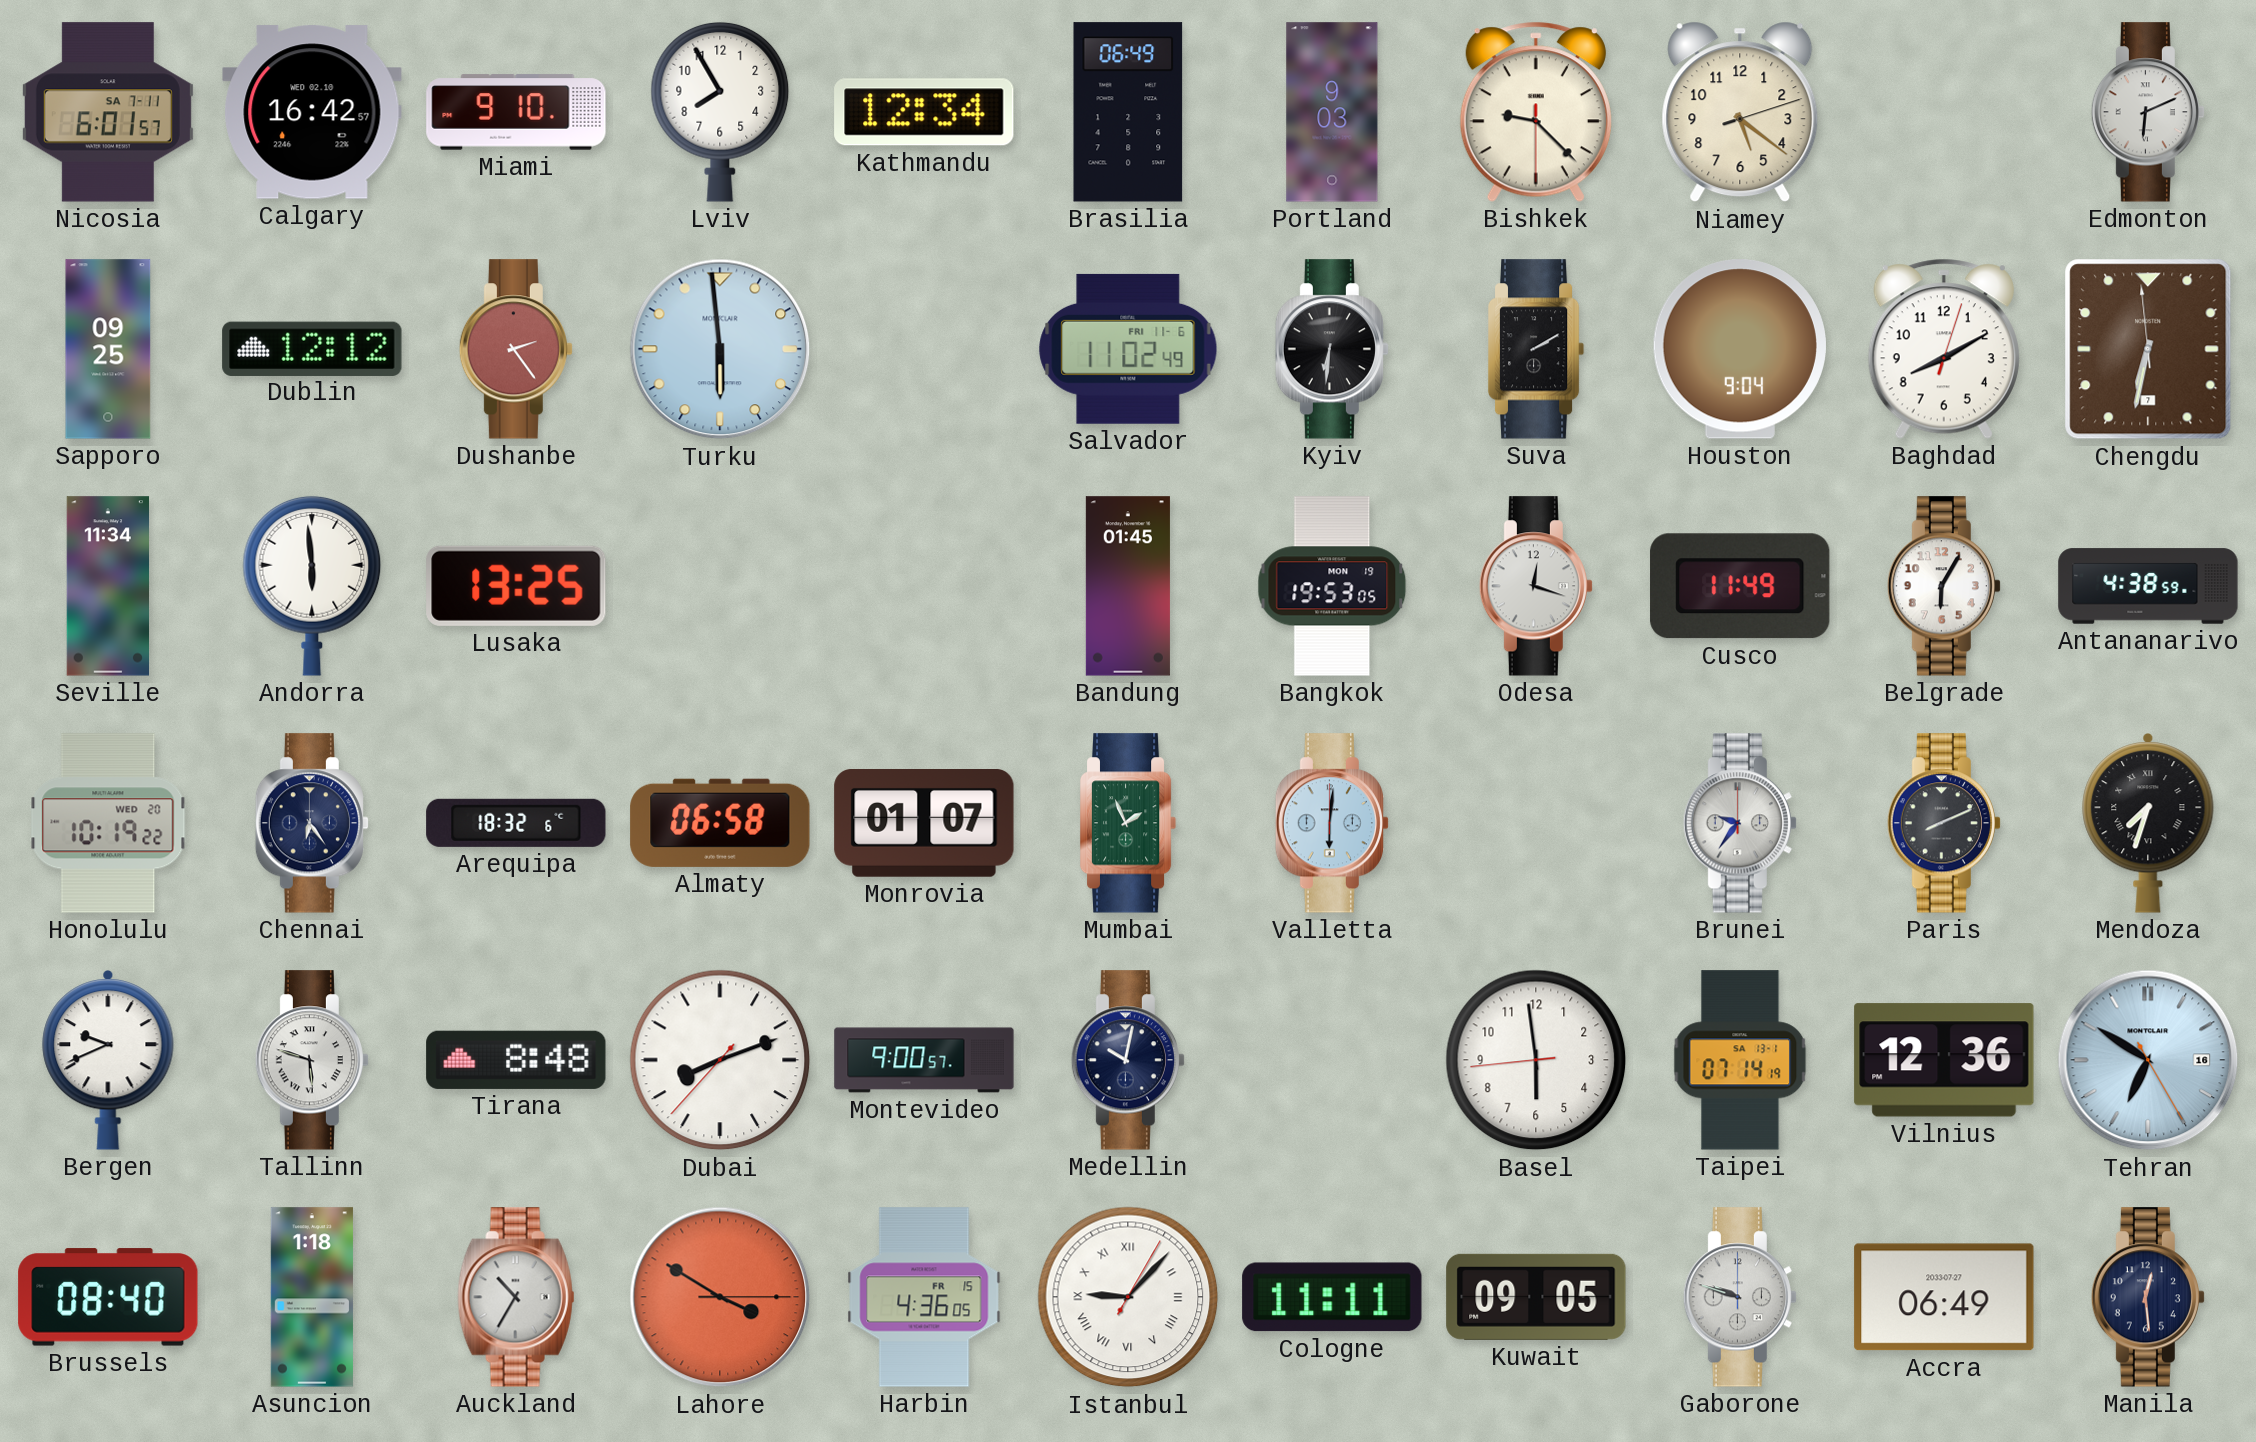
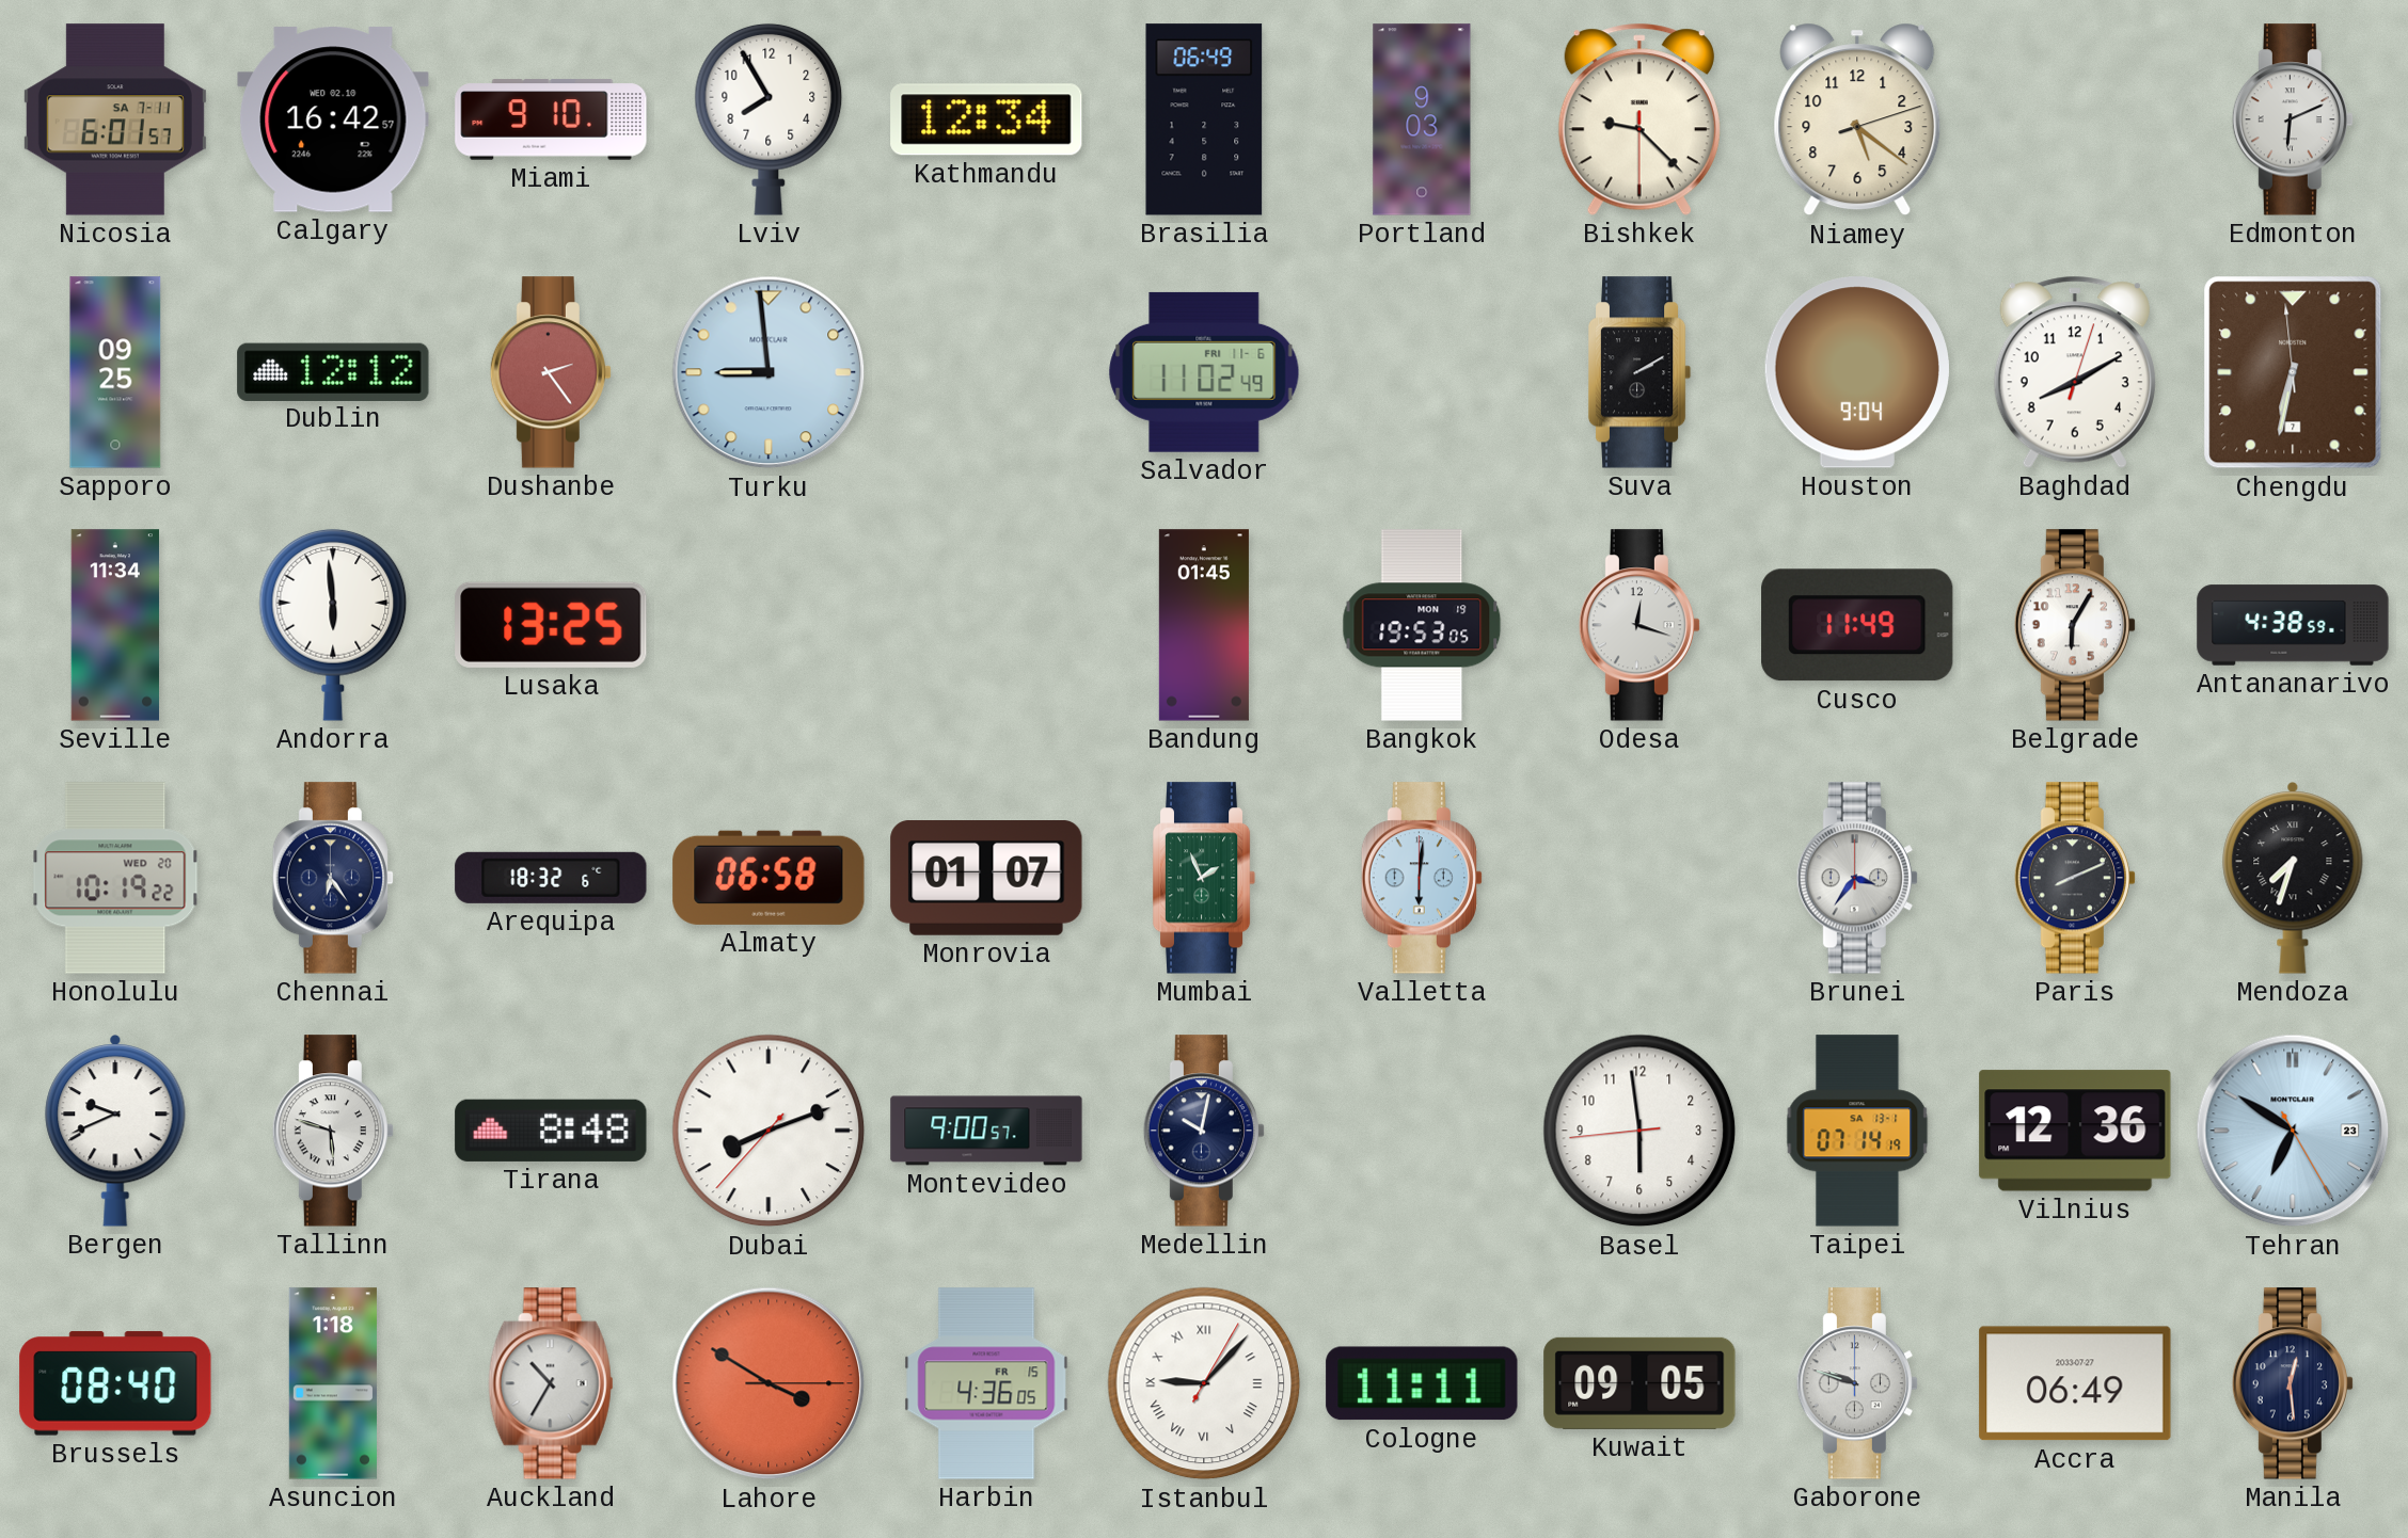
Turku: 5:59 -> 8:59 (769, 372)
Kyiv: 6:31 -> none (1331, 349)
Brunei: 9:36 -> 3:36 (1856, 878)
Tehran date: 16 -> 23 (2293, 1131)
